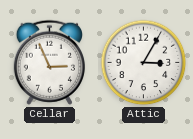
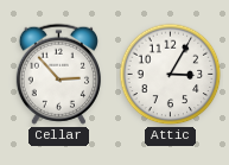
Cellar: 2:56 -> 2:53 (58, 74)
